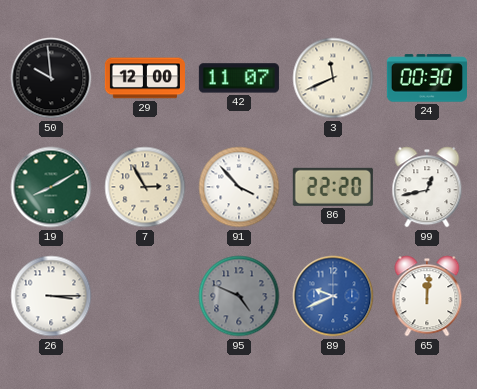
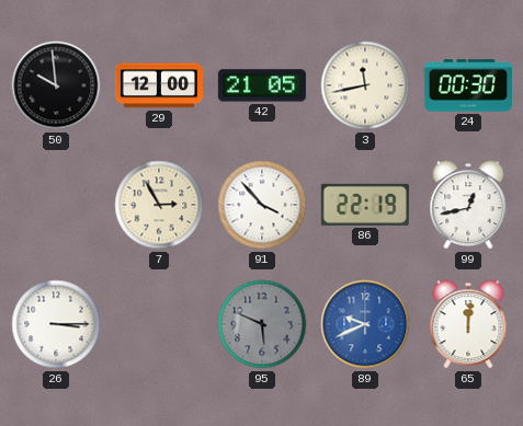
42: 11:07 -> 21:05 (262, 85)
3: 11:41 -> 11:43 (365, 85)
19: 8:10 -> none (51, 187)
86: 22:20 -> 22:19 (365, 205)
95: 4:49 -> 5:49 (262, 324)
